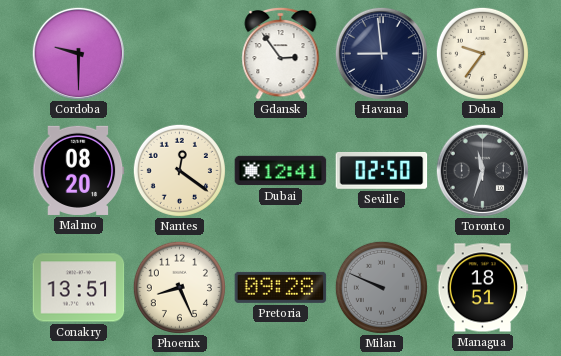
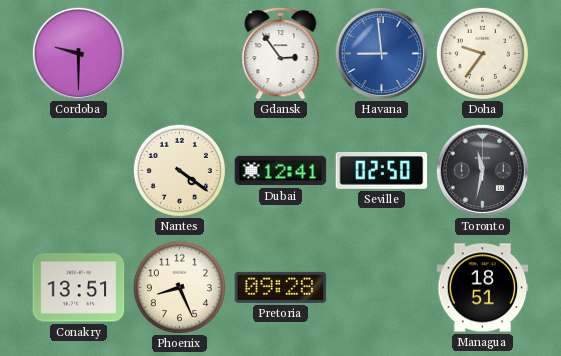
Havana dial: navy -> blue (381, 53)
Malmo: 08:20 -> none (79, 170)
Nantes: 12:21 -> 4:21 (179, 170)
Toronto: 11:33 -> 11:32 (482, 170)
Milan: 9:49 -> none (381, 287)
